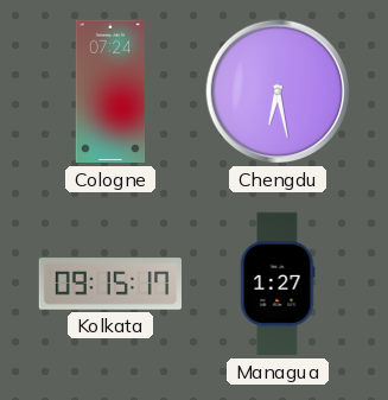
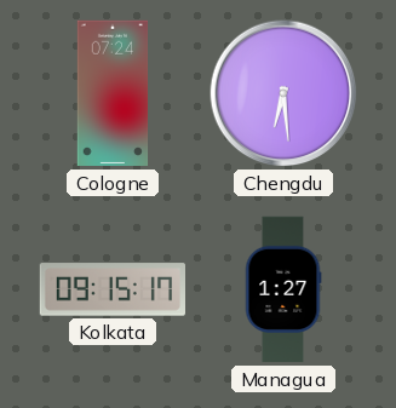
Chengdu: 6:28 -> 6:29 (283, 93)
